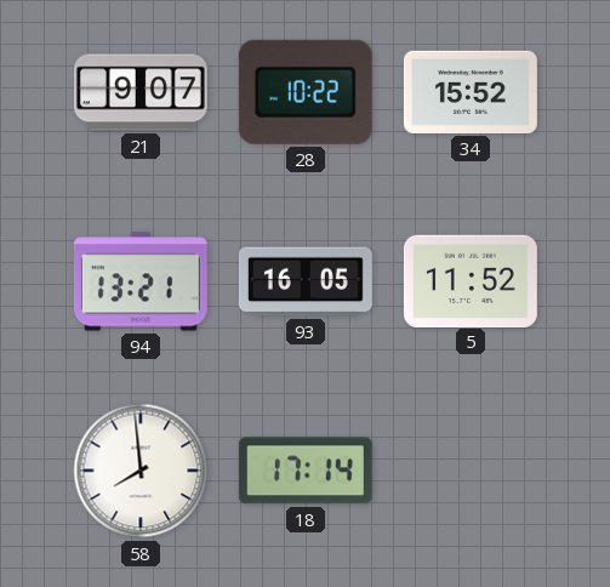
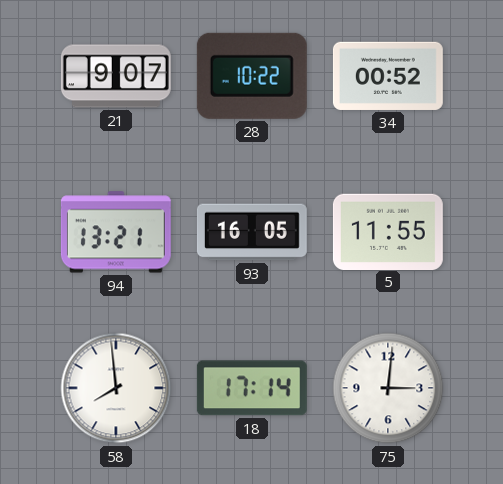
34: 15:52 -> 00:52 (388, 76)
5: 11:52 -> 11:55 (388, 231)
75: none -> 3:01 (388, 388)
